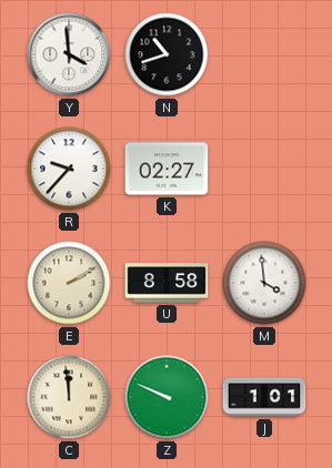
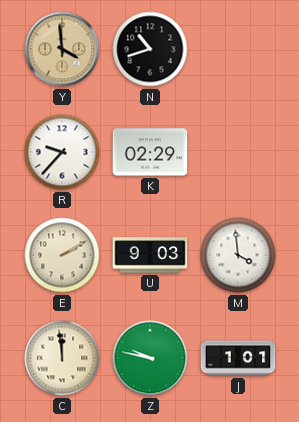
Y dial: white -> champagne (62, 49)
K: 02:27 -> 02:29 (150, 152)
U: 8:58 -> 9:03 (150, 255)
Z: 9:49 -> 9:47 (150, 358)
